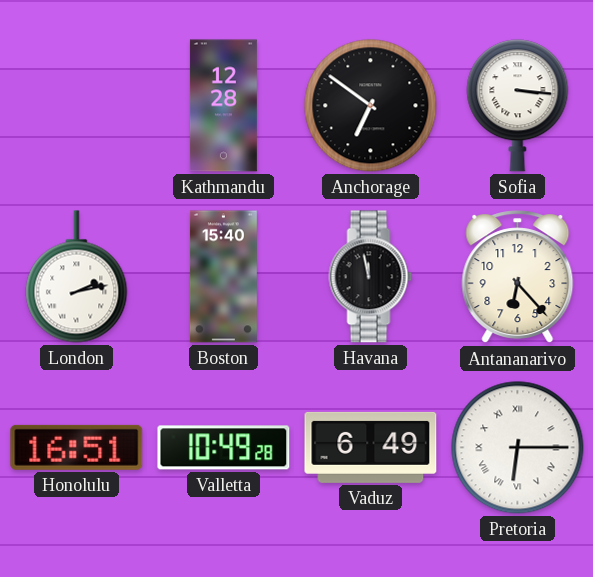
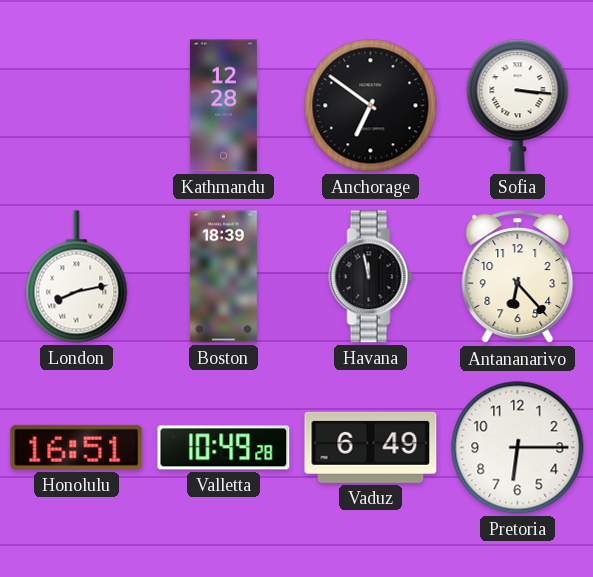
London: 2:13 -> 8:13 (77, 277)
Boston: 15:40 -> 18:39 (223, 277)
Pretoria numerals: Roman -> Arabic (518, 448)
